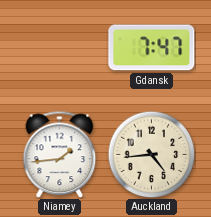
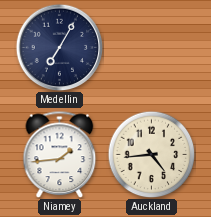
Medellin: none -> 7:05 (59, 47)
Gdansk: 7:47 -> none (152, 48)
